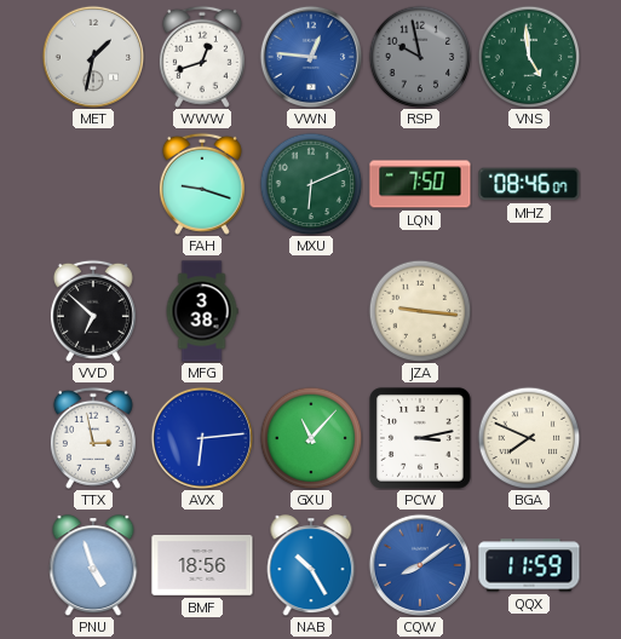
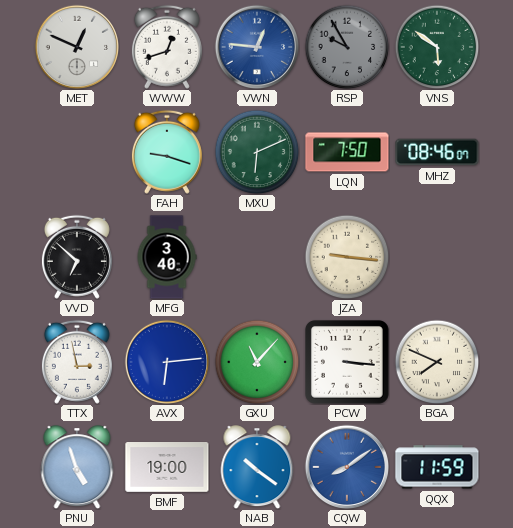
MET: 1:32 -> 12:49 (77, 47)
RSP: 9:58 -> 9:55 (347, 47)
VNS: 4:59 -> 5:51 (437, 47)
MFG: 3:38 -> 3:40 (167, 257)
PCW: 3:13 -> 3:16 (347, 362)
BMF: 18:56 -> 19:00 (167, 468)
NAB: 10:25 -> 10:21 (257, 467)
